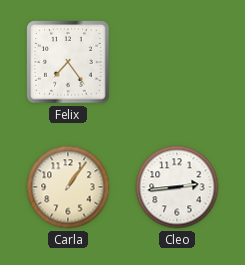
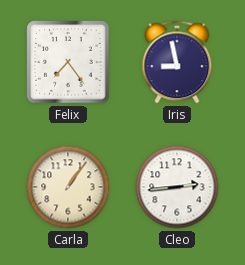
Iris: none -> 8:58 (177, 62)
